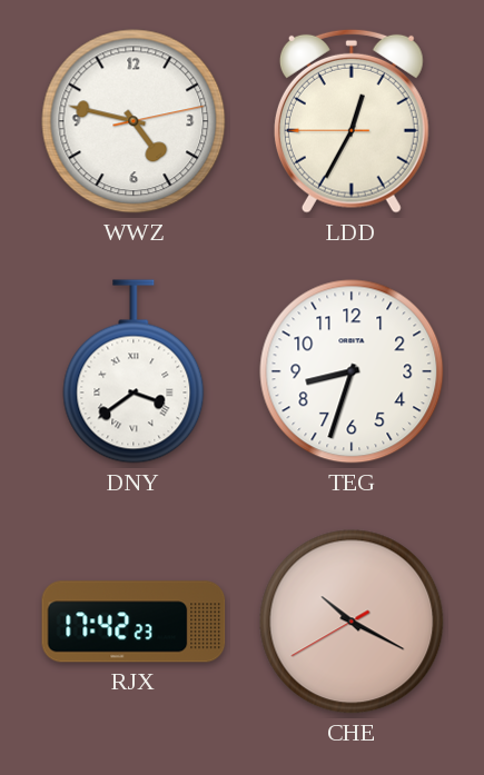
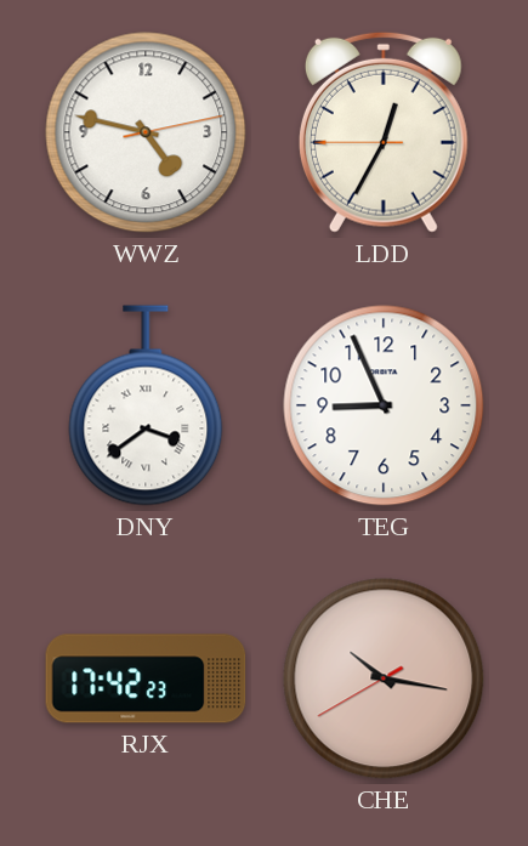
TEG: 8:33 -> 8:56 (384, 405)
CHE: 10:19 -> 10:16 (384, 678)
